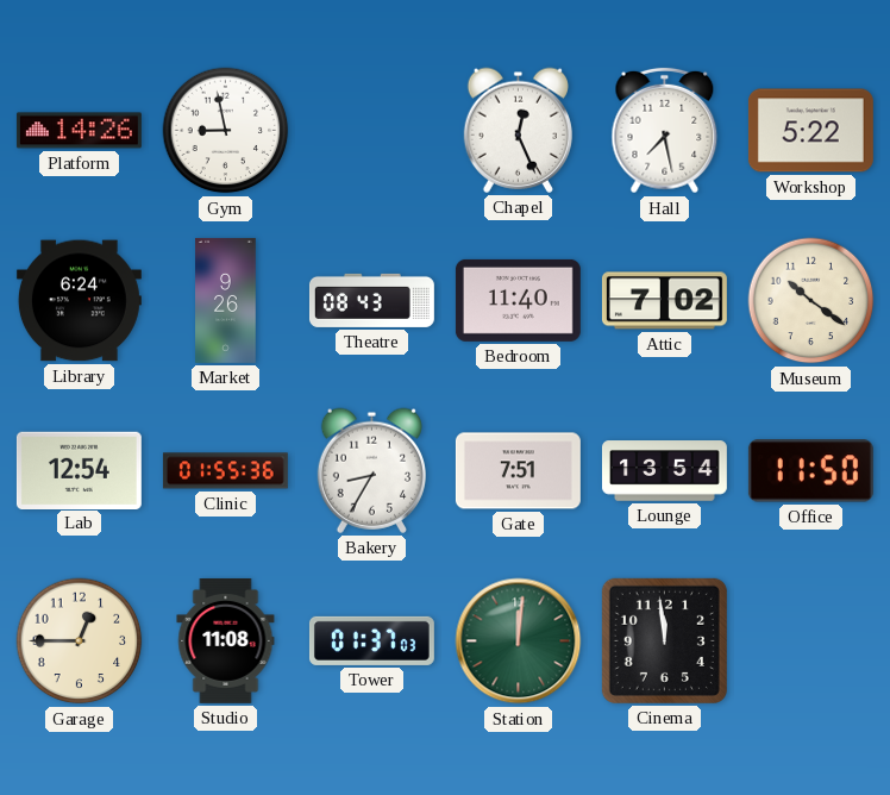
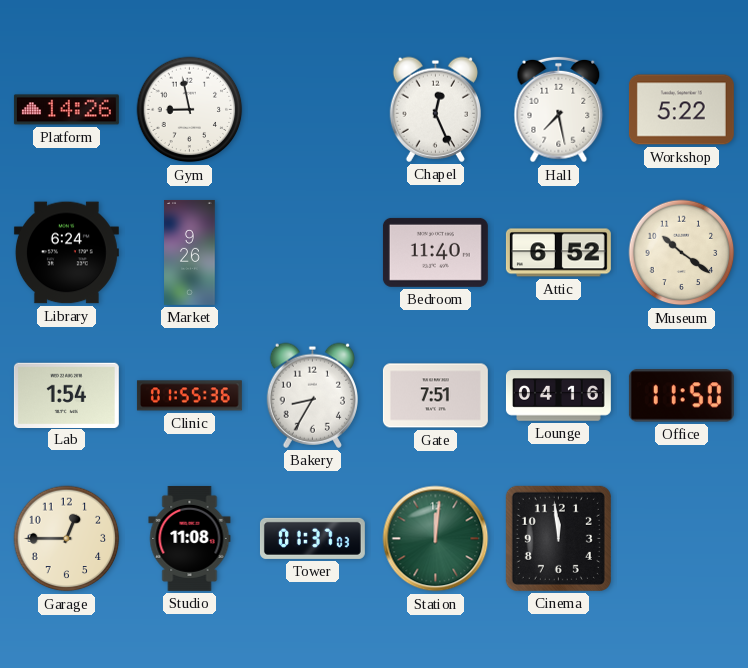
Theatre: 08:43 -> none (371, 300)
Attic: 7:02 -> 6:52 (558, 253)
Lab: 12:54 -> 1:54 (66, 395)
Lounge: 13:54 -> 04:16 (558, 396)
